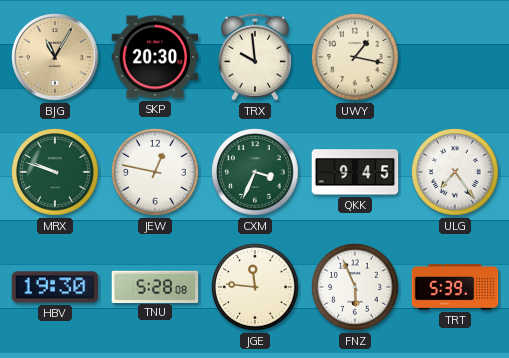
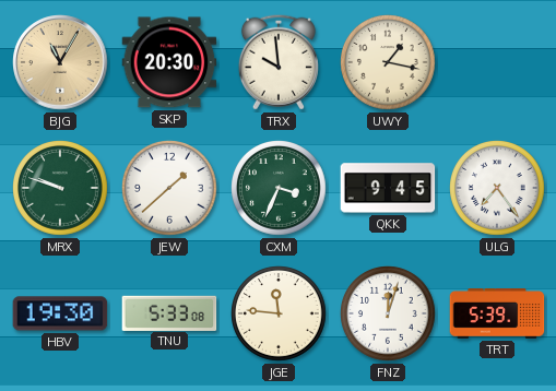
JEW: 12:47 -> 1:38 (169, 188)
TNU: 5:28 -> 5:33 (169, 312)
FNZ: 5:56 -> 12:03 (388, 313)
